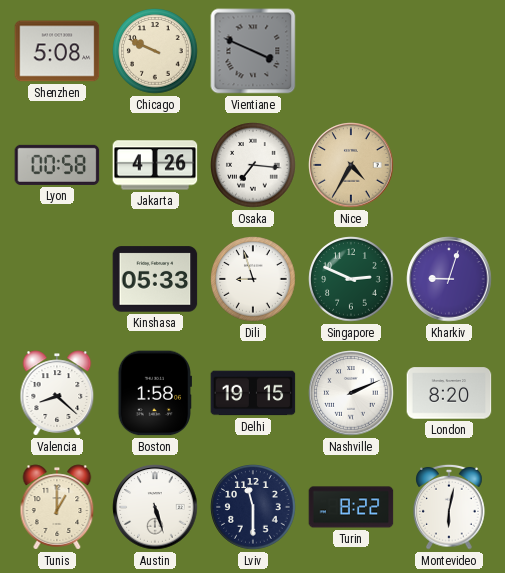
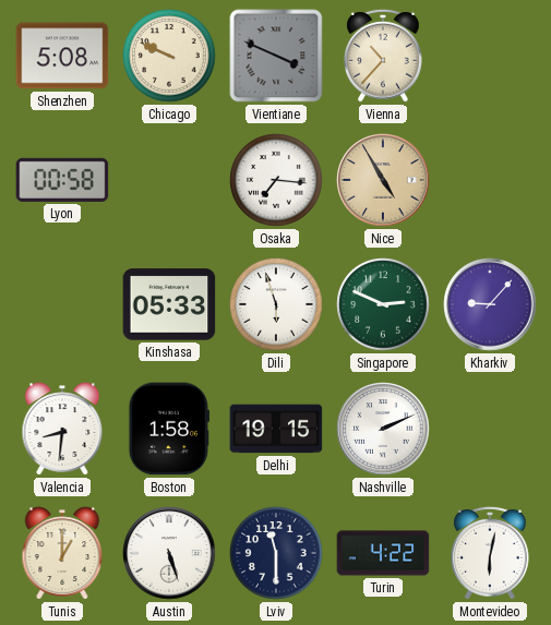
Vienna: none -> 10:37 (383, 56)
Jakarta: 4:26 -> none (155, 165)
Nice: 4:35 -> 4:55 (383, 180)
Dili: 8:57 -> 5:57 (276, 304)
Kharkiv: 9:03 -> 9:07 (490, 304)
Valencia: 8:22 -> 8:31 (62, 429)
London: 8:20 -> none (449, 393)
Turin: 8:22 -> 4:22 (383, 553)
